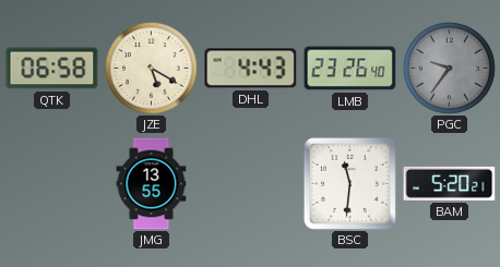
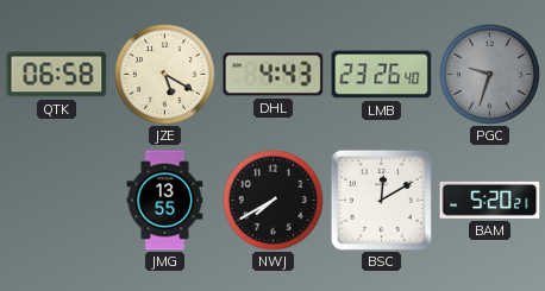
PGC: 9:36 -> 9:33 (489, 74)
NWJ: none -> 7:40 (272, 200)
BSC: 11:31 -> 12:10 (381, 200)
